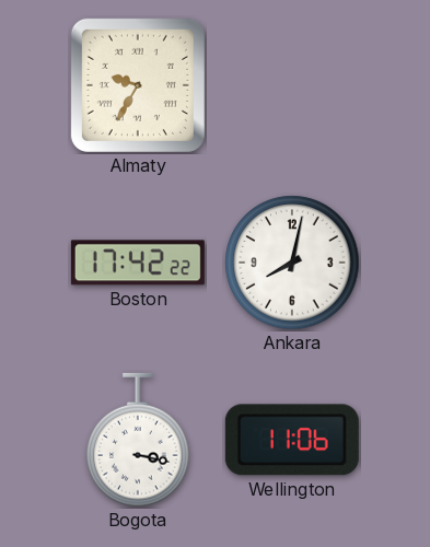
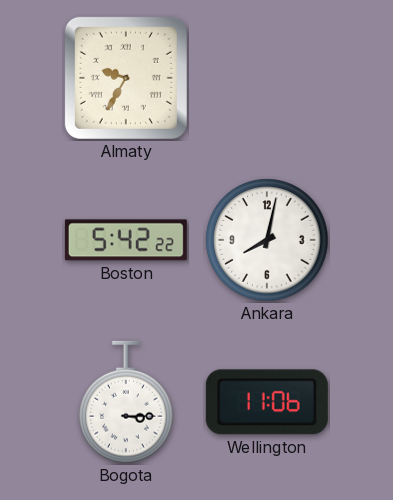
Boston: 17:42 -> 5:42 (126, 240)
Bogota: 3:17 -> 3:15 (126, 402)
